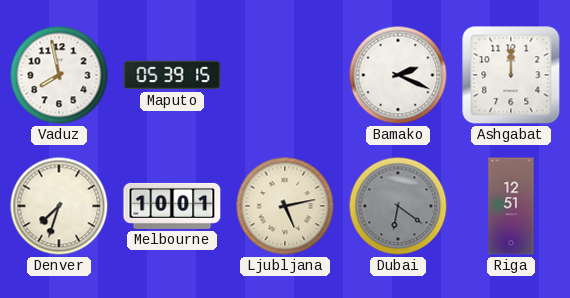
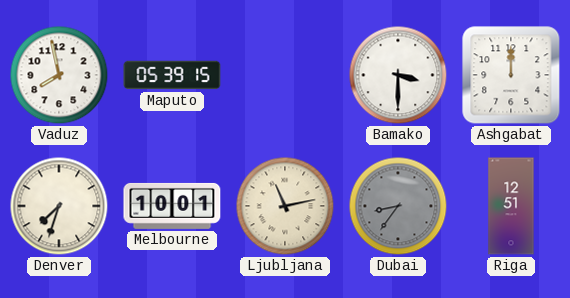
Bamako: 2:19 -> 3:30 (398, 75)
Ljubljana: 5:13 -> 11:13 (285, 206)
Dubai: 6:21 -> 8:36 (398, 206)
